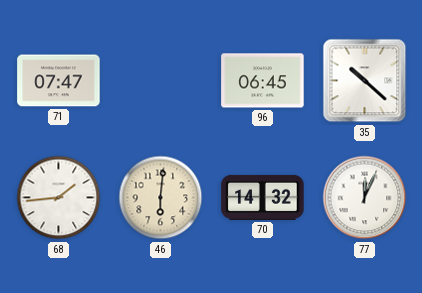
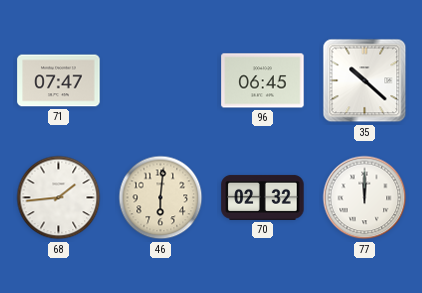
70: 14:32 -> 02:32 (263, 197)
77: 12:04 -> 12:00 (365, 198)
